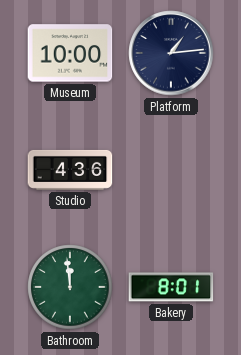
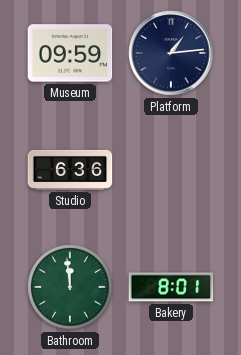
Museum: 10:00 -> 09:59 (70, 53)
Studio: 4:36 -> 6:36 (70, 170)
